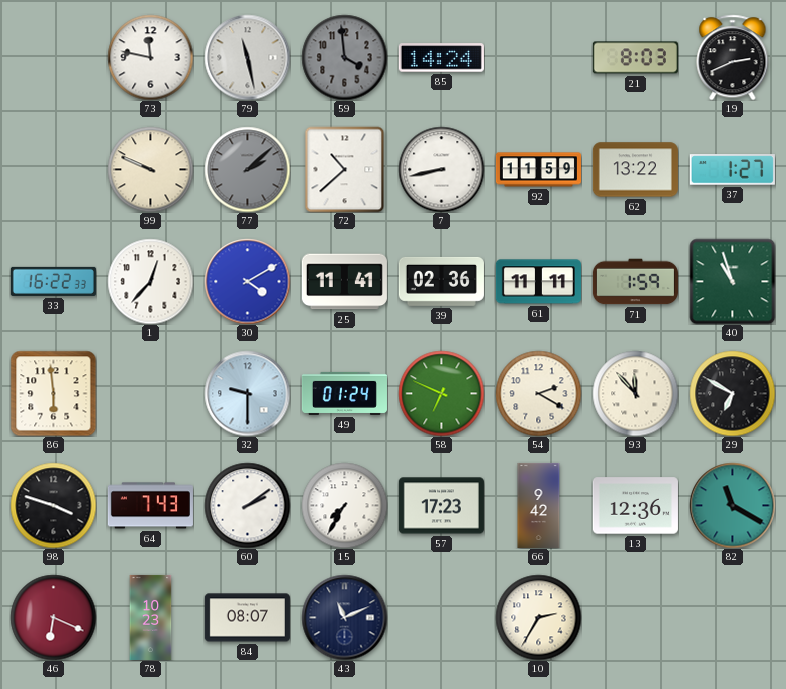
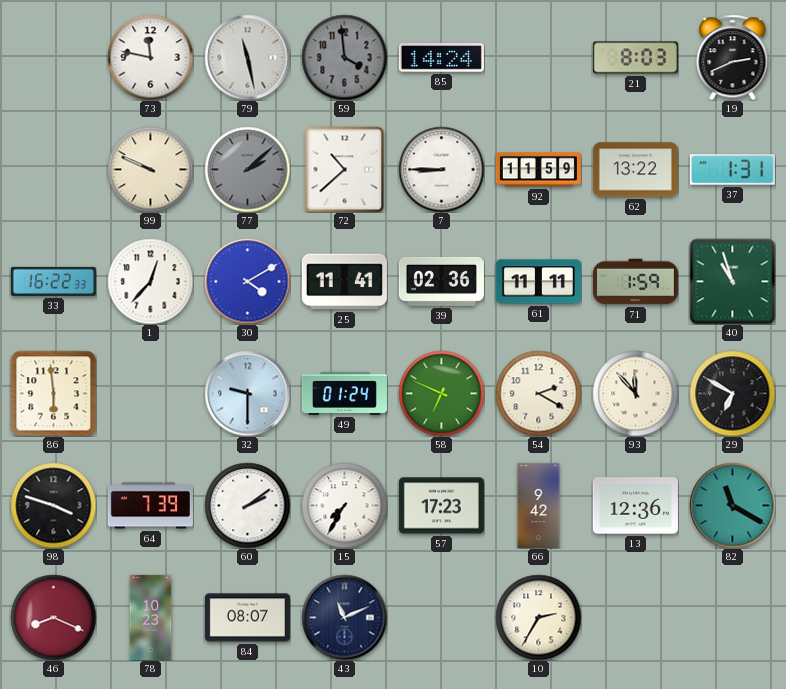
7: 8:43 -> 8:45 (441, 169)
37: 1:27 -> 1:31 (732, 170)
64: 7:43 -> 7:39 (150, 506)
46: 6:19 -> 8:19 (53, 617)
